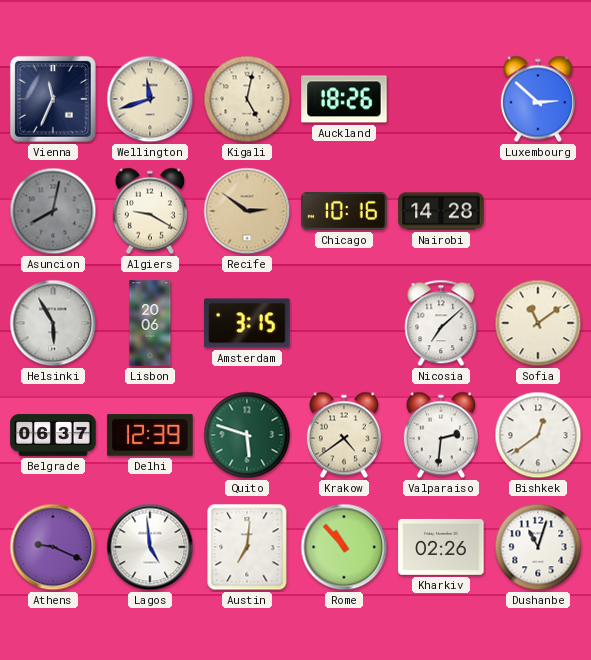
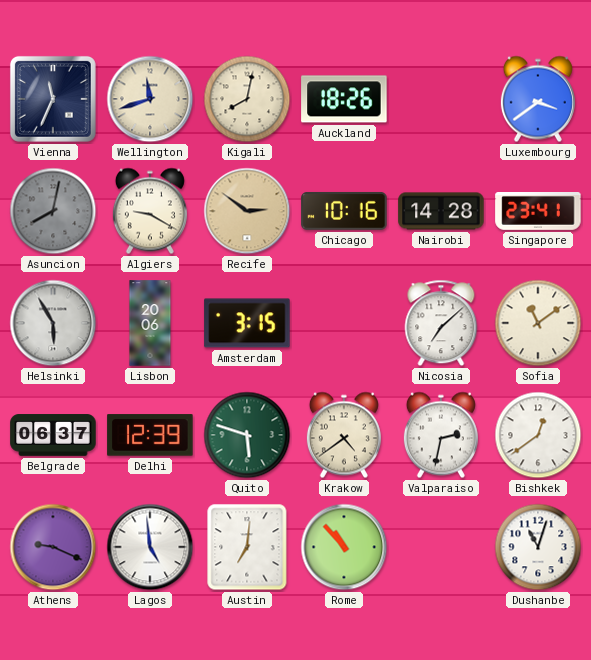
Kigali: 5:02 -> 8:02 (247, 99)
Luxembourg: 2:52 -> 3:39 (538, 99)
Singapore: none -> 23:41 (538, 212)
Valparaiso: 2:31 -> 2:32 (441, 435)
Kharkiv: 02:26 -> none (441, 547)
